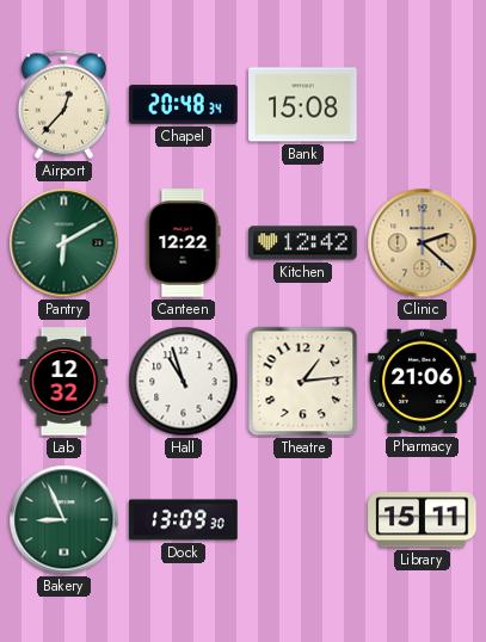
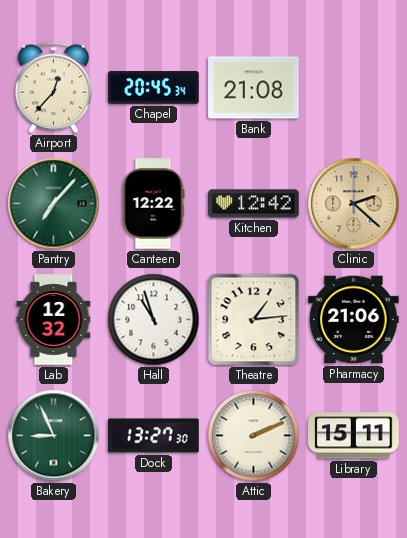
Chapel: 20:48 -> 20:45 (154, 88)
Bank: 15:08 -> 21:08 (254, 88)
Pantry: 6:10 -> 7:07 (54, 204)
Dock: 13:09 -> 13:27 (154, 436)
Attic: none -> 2:11 (254, 436)
